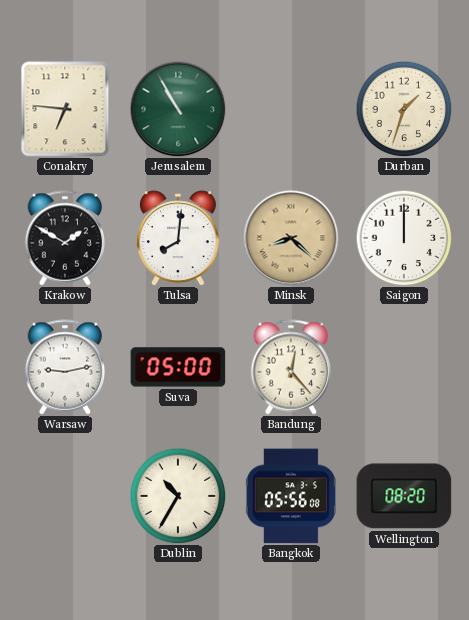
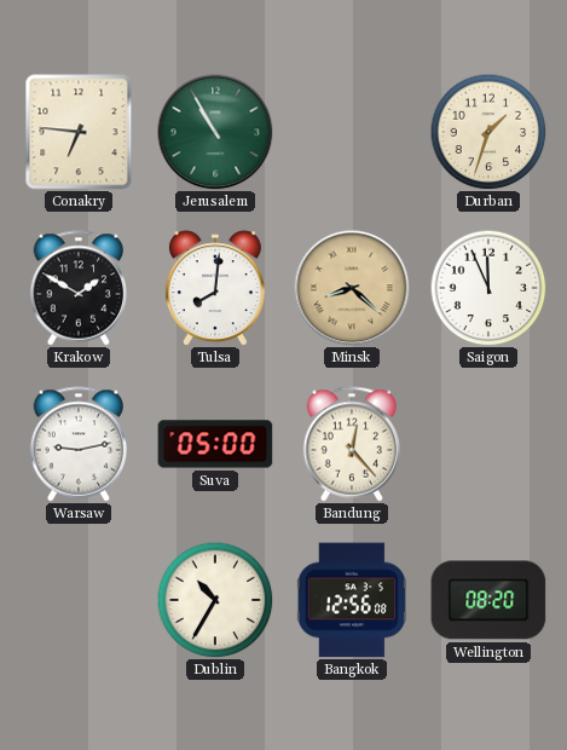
Saigon: 12:00 -> 11:56 (488, 288)
Bangkok: 05:56 -> 12:56 (352, 600)
